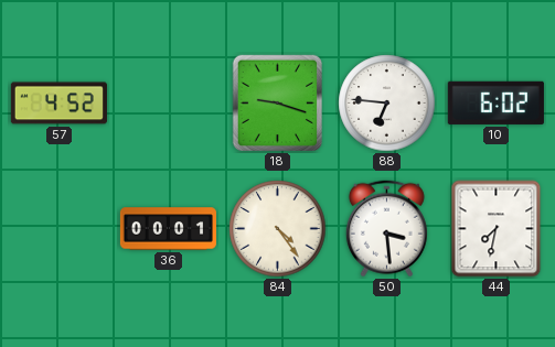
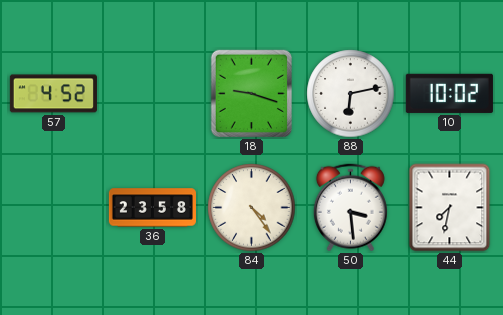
88: 6:46 -> 6:13 (351, 94)
10: 6:02 -> 10:02 (449, 93)
36: 00:01 -> 23:58 (152, 208)
